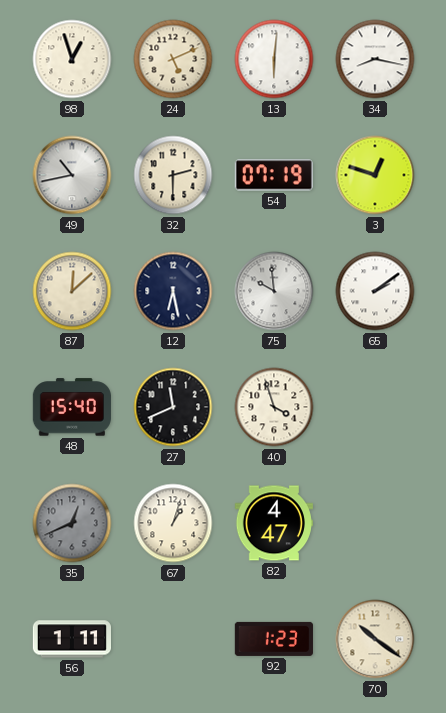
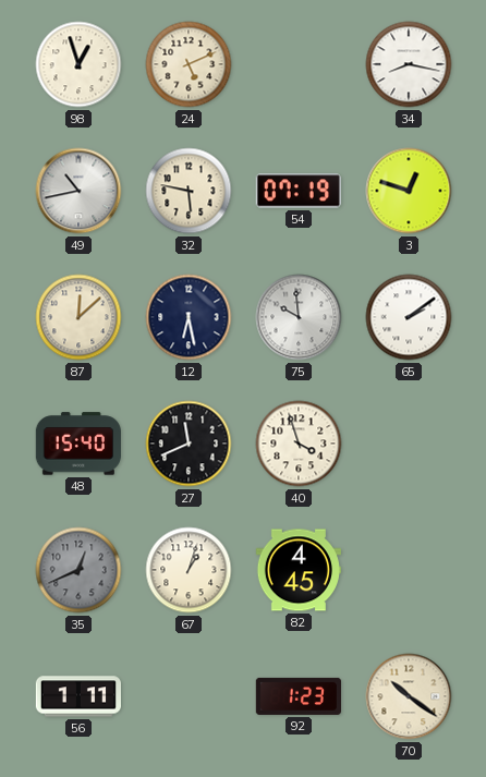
13: 6:01 -> none (274, 59)
32: 2:30 -> 5:47 (189, 191)
82: 4:47 -> 4:45 (299, 570)
